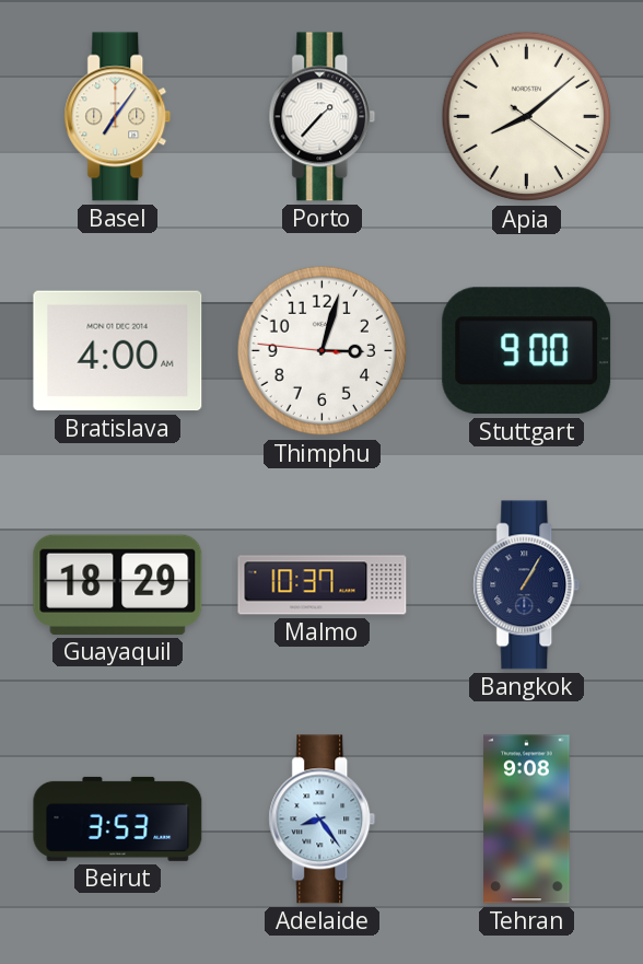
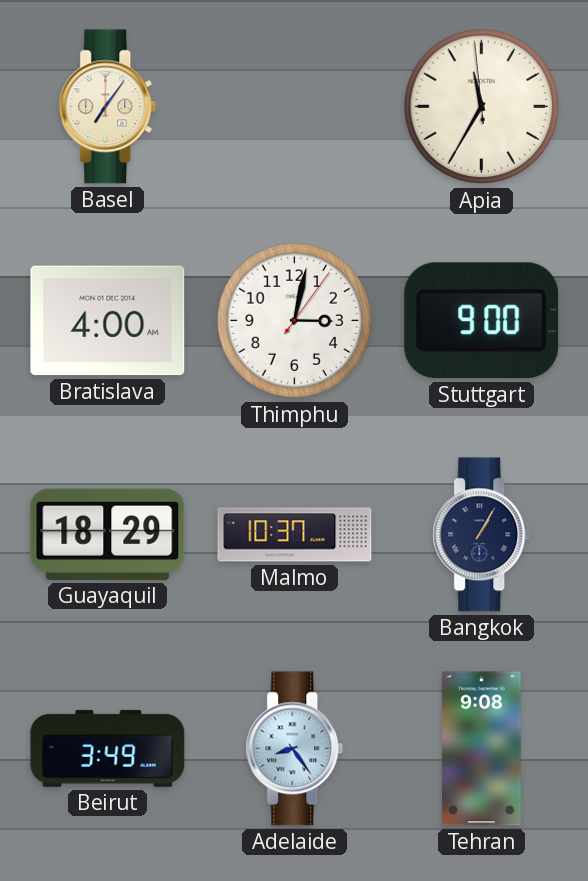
Porto: 1:37 -> none (323, 117)
Apia: 8:08 -> 11:34 (482, 107)
Thimphu: 3:02:46 -> 3:02:06 (295, 321)
Beirut: 3:53 -> 3:49 (108, 748)
